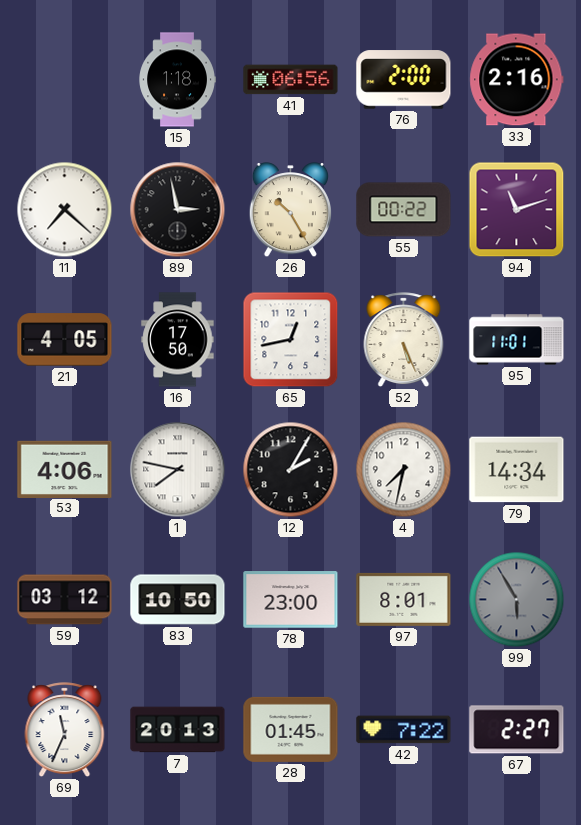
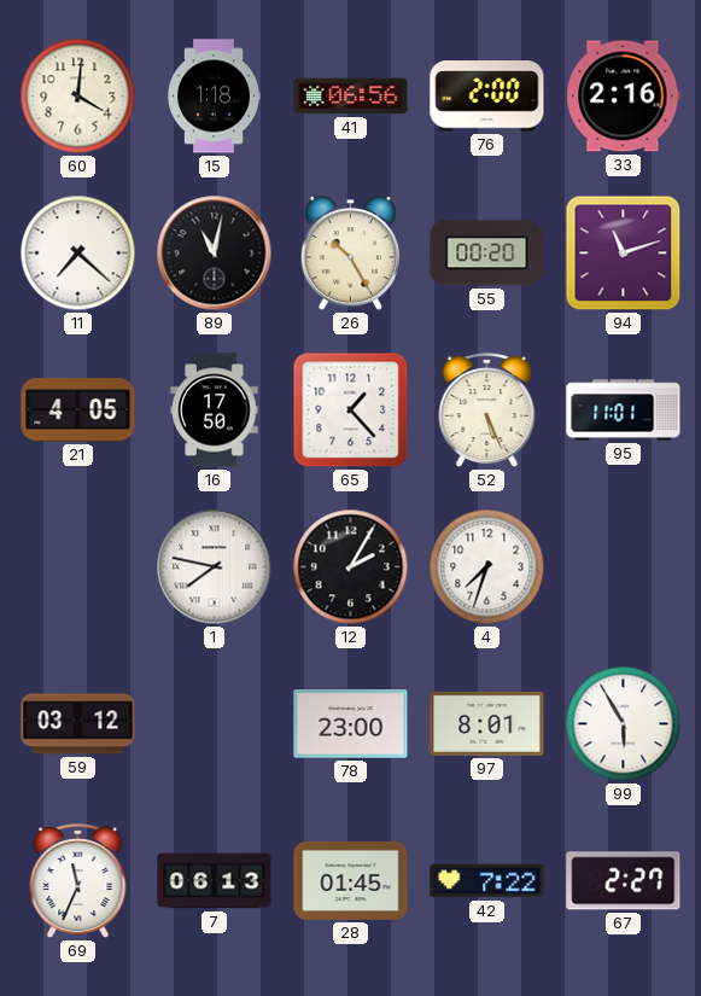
60: none -> 4:01 (78, 97)
89: 2:58 -> 11:02 (215, 254)
55: 00:22 -> 00:20 (487, 254)
65: 12:43 -> 1:23 (351, 410)
53: 4:06 -> none (65, 469)
4: 7:32 -> 7:33 (487, 567)
79: 14:34 -> none (517, 470)
83: 10:50 -> none (178, 600)
99 dial: grey -> white (624, 724)
7: 20:13 -> 06:13 (215, 881)
